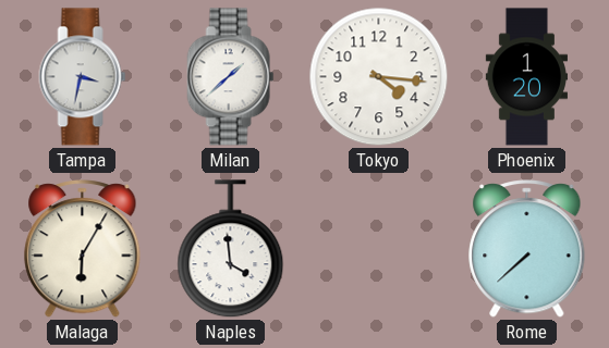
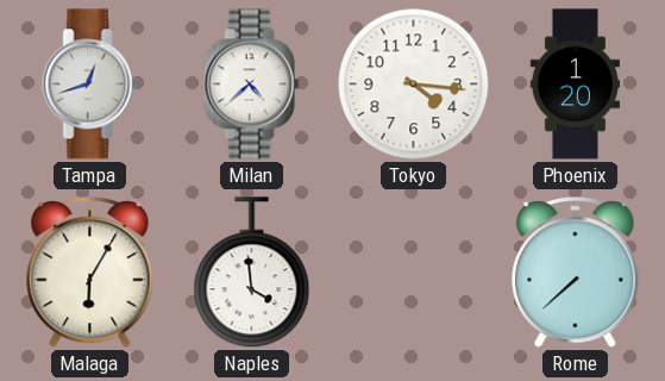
Tampa: 3:32 -> 12:42 (90, 85)
Milan: 1:38 -> 4:38 (252, 85)
